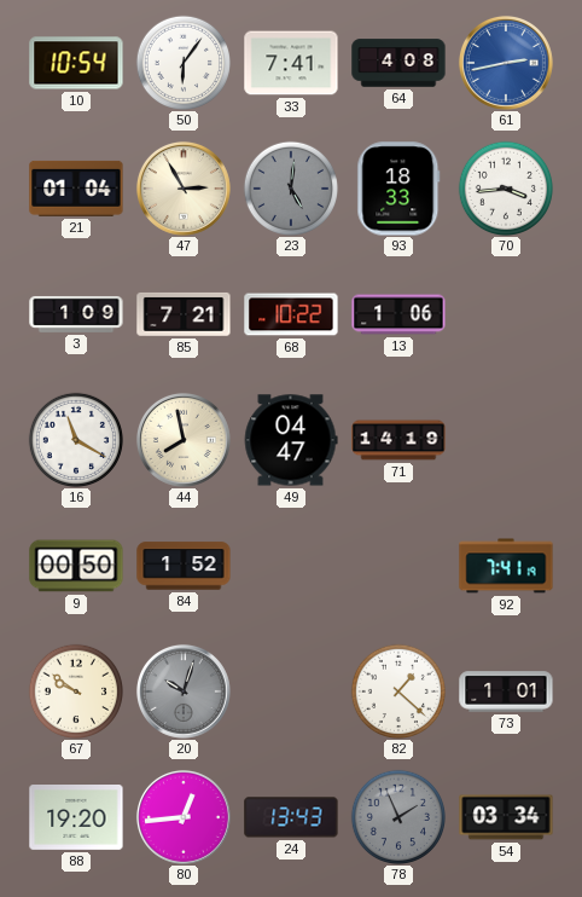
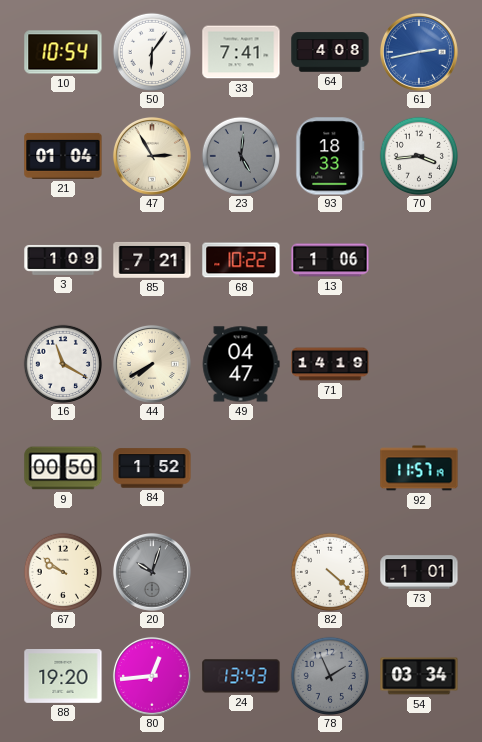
44: 7:58 -> 7:40 (152, 364)
92: 7:41 -> 11:57 (419, 468)
82: 1:22 -> 4:22 (329, 571)
